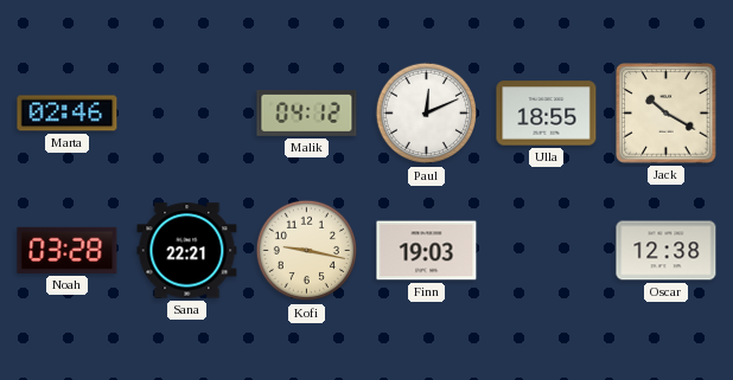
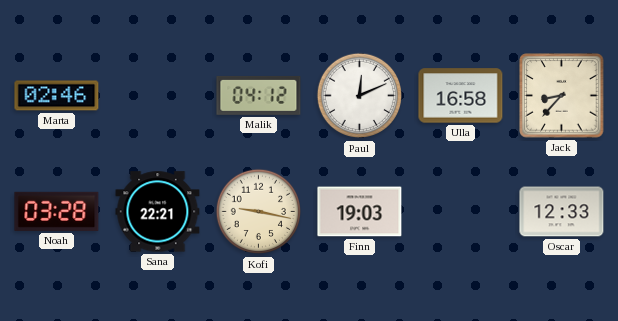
Ulla: 18:55 -> 16:58 (461, 96)
Jack: 10:20 -> 8:37 (562, 96)
Oscar: 12:38 -> 12:33 (562, 212)
